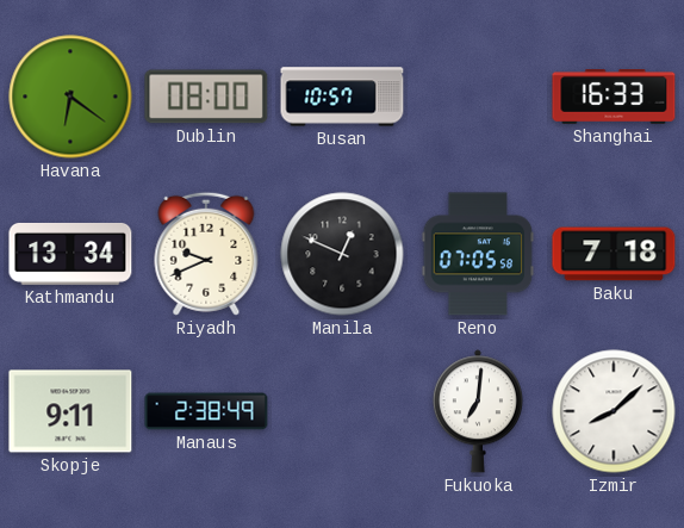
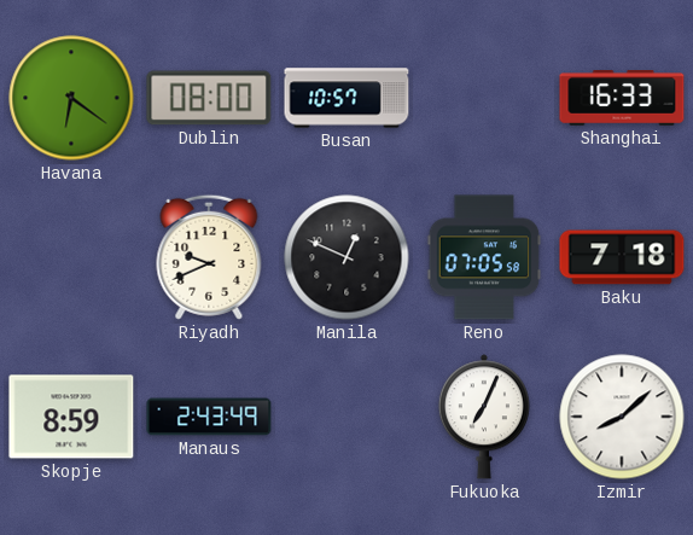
Kathmandu: 13:34 -> none (70, 254)
Skopje: 9:11 -> 8:59 (71, 417)
Manaus: 2:38 -> 2:43 (209, 417)
Fukuoka: 7:01 -> 7:04 (484, 417)
